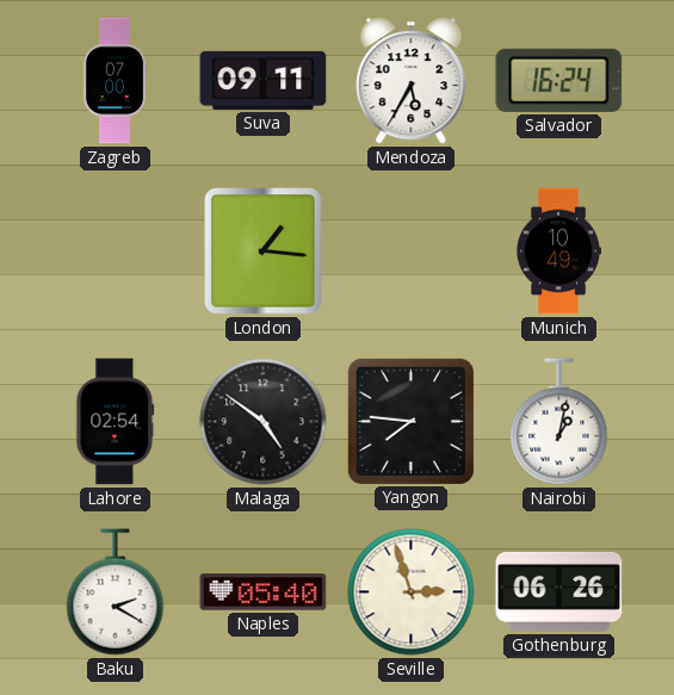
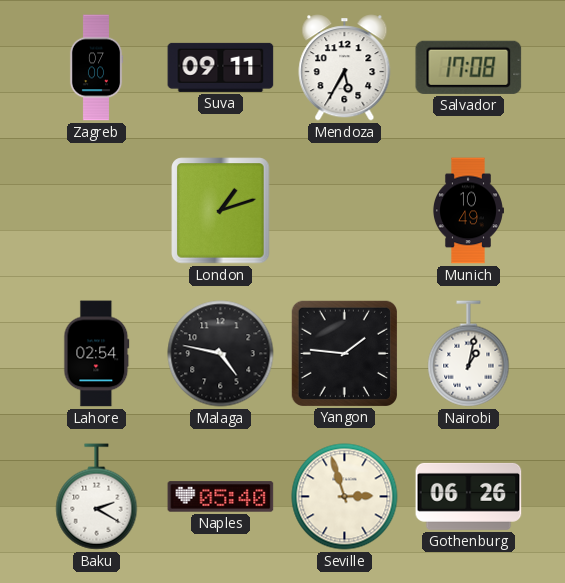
Salvador: 16:24 -> 17:08 (469, 67)
London: 1:16 -> 1:12 (221, 211)
Malaga: 4:51 -> 4:47 (221, 354)
Yangon: 7:46 -> 1:46 (344, 353)
